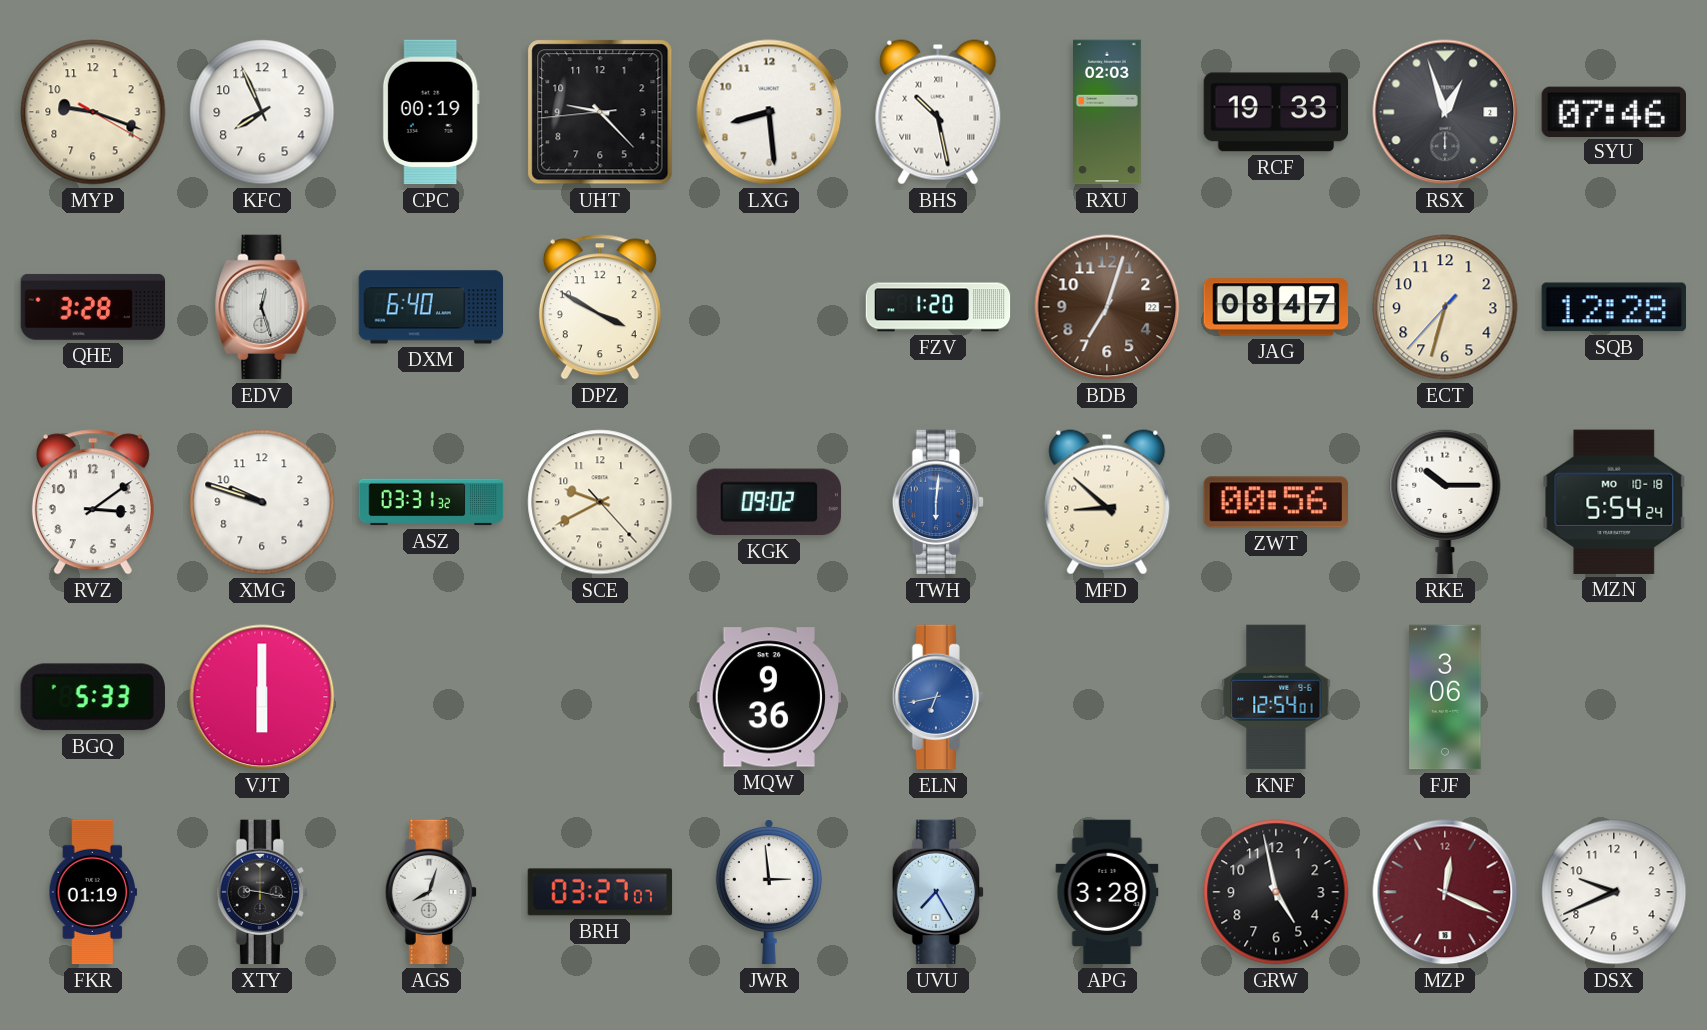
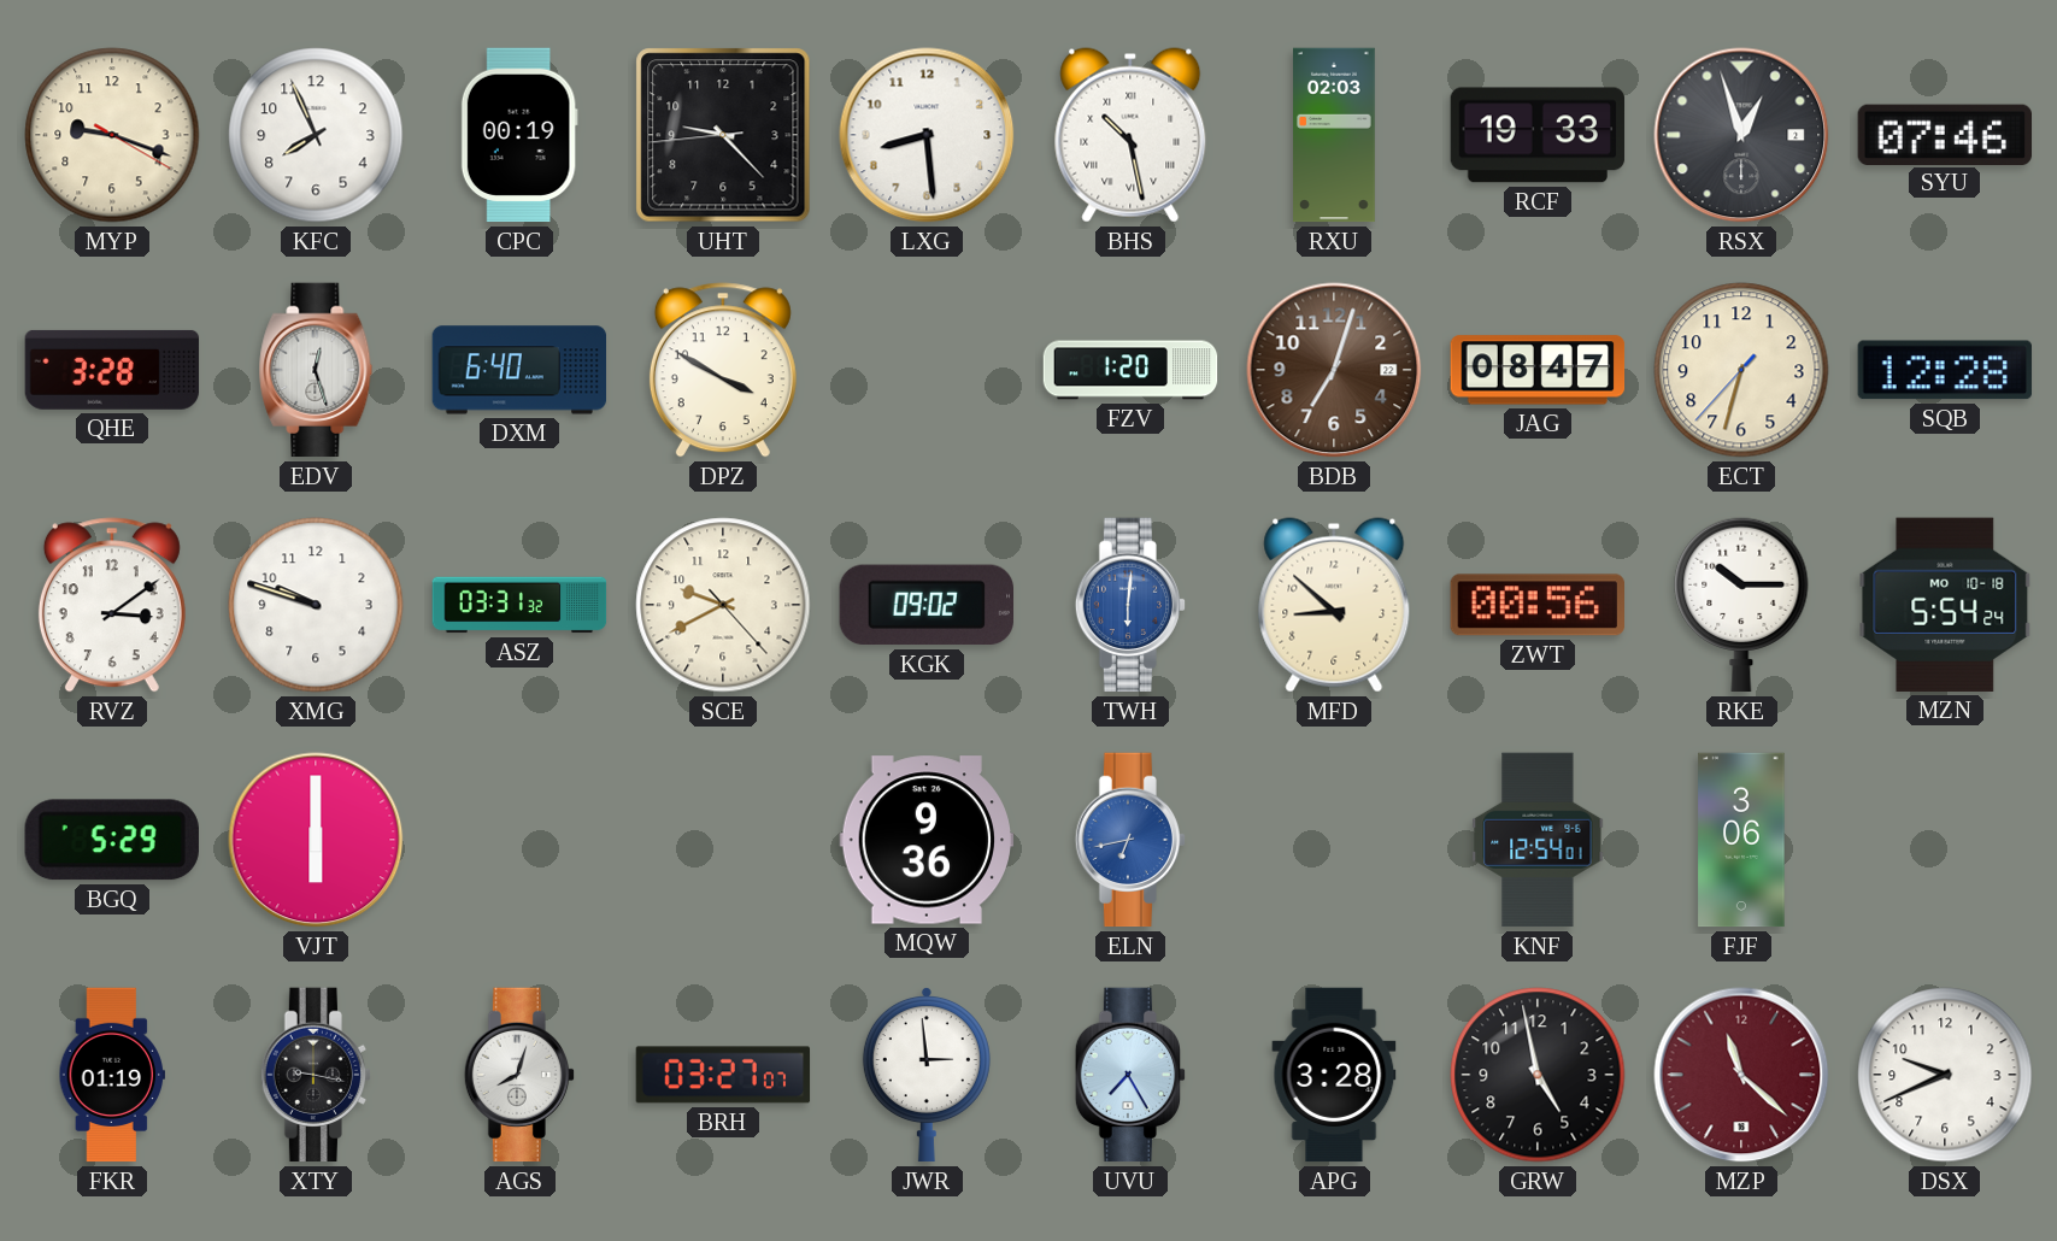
BGQ: 5:33 -> 5:29 (112, 840)
MZP: 12:19 -> 11:22 (1741, 1075)
